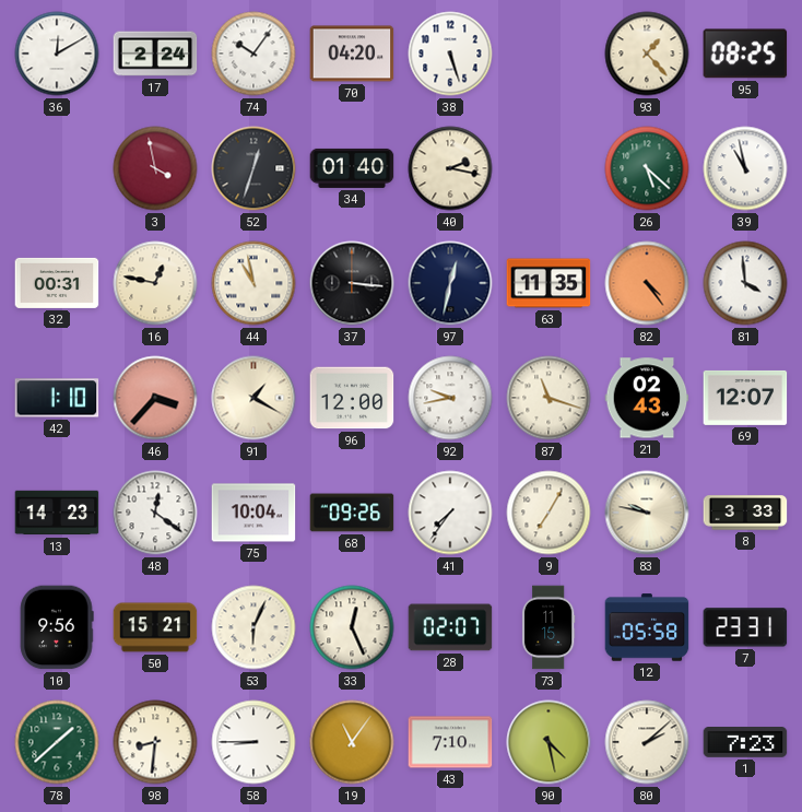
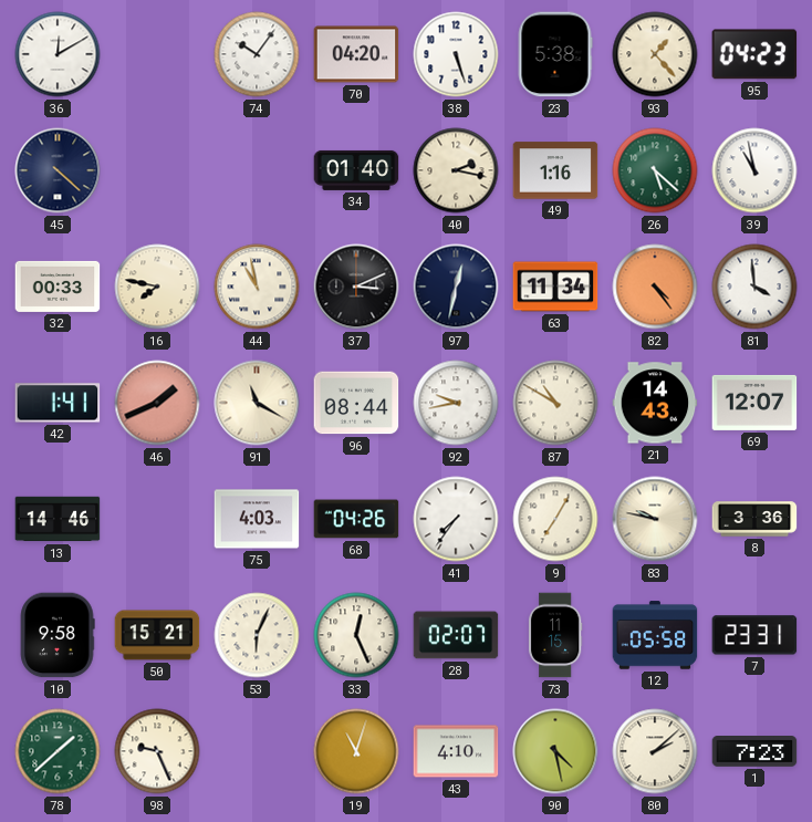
17: 2:24 -> none (155, 54)
23: none -> 5:38 (555, 54)
95: 08:25 -> 04:23 (754, 54)
45: none -> 4:22 (58, 170)
3: 3:58 -> none (155, 168)
52: 12:33 -> none (253, 168)
49: none -> 1:16 (555, 170)
32: 00:31 -> 00:33 (58, 287)
16: 12:47 -> 7:47 (157, 287)
37: 3:16 -> 3:11 (356, 287)
63: 11:35 -> 11:34 (555, 287)
42: 1:10 -> 1:41 (58, 403)
46: 3:37 -> 1:41 (157, 403)
91: 1:20 -> 11:20 (257, 403)
96: 12:00 -> 08:44 (356, 403)
87: 11:18 -> 10:50 (555, 403)
21: 02:43 -> 14:43 (655, 403)
13: 14:23 -> 14:46 (58, 519)
48: 12:21 -> none (155, 513)
75: 10:04 -> 4:03 (257, 519)
68: 09:26 -> 04:26 (356, 519)
8: 3:33 -> 3:36 (754, 519)
10: 9:56 -> 9:58 (58, 635)
98: 8:31 -> 9:26 (157, 751)
58: 8:45 -> none (253, 742)
19: 11:06 -> 11:03 (356, 751)
43: 7:10 -> 4:10 (456, 751)
